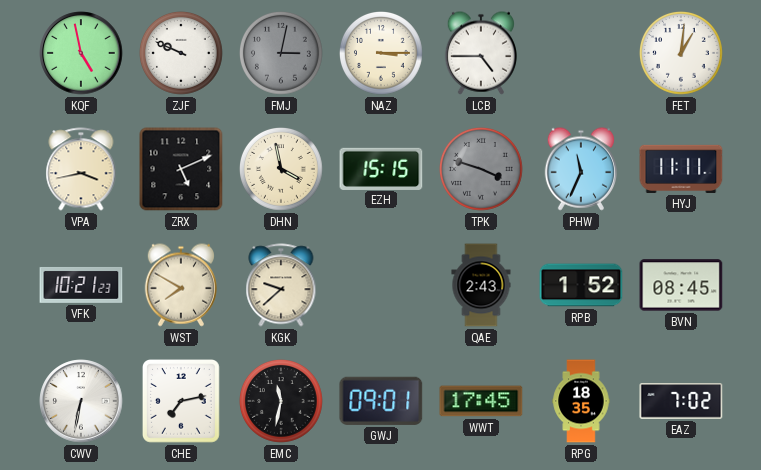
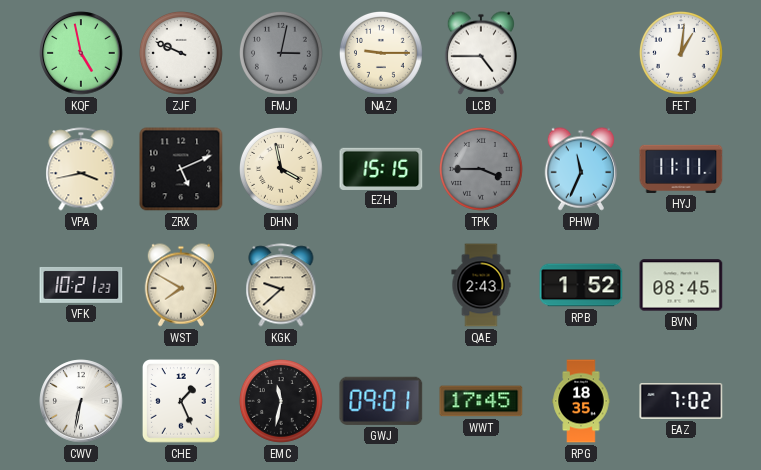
NAZ: 3:15 -> 9:15 (382, 54)
TPK: 3:48 -> 3:45 (482, 170)
CHE: 7:13 -> 1:26 (181, 402)
